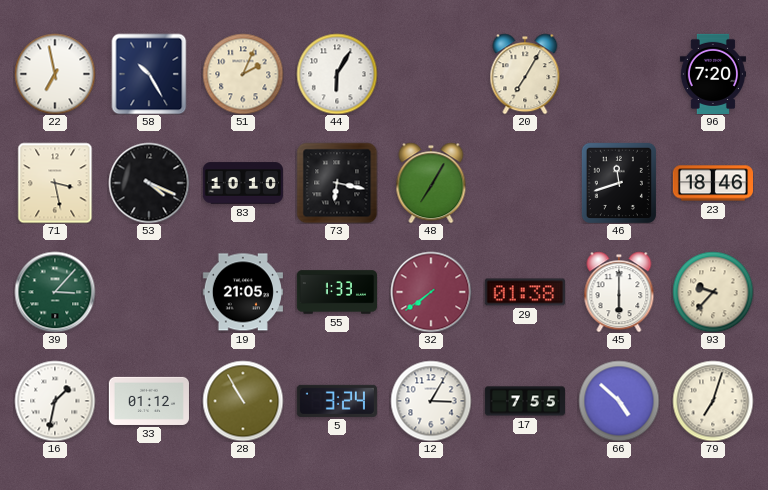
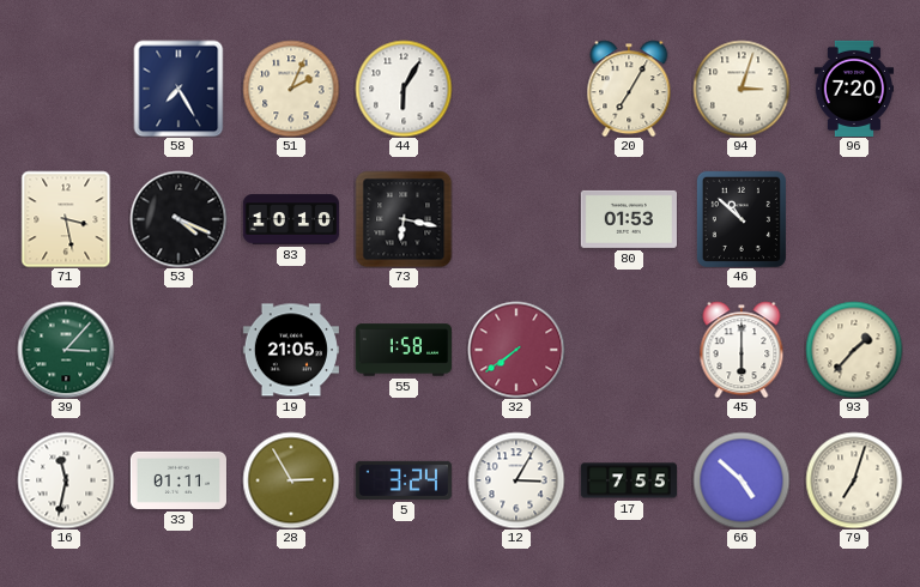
22: 6:58 -> none (55, 74)
58: 10:25 -> 7:25 (178, 89)
94: none -> 3:03 (742, 89)
48: 7:05 -> none (431, 183)
80: none -> 01:53 (629, 219)
46: 11:42 -> 10:52 (742, 219)
23: 18:46 -> none (712, 183)
55: 1:33 -> 1:58 (402, 350)
29: 01:38 -> none (525, 292)
93: 9:37 -> 1:37 (854, 350)
16: 1:32 -> 11:32 (66, 480)
33: 01:12 -> 01:11 (177, 480)
28: 10:55 -> 2:55 (291, 480)
